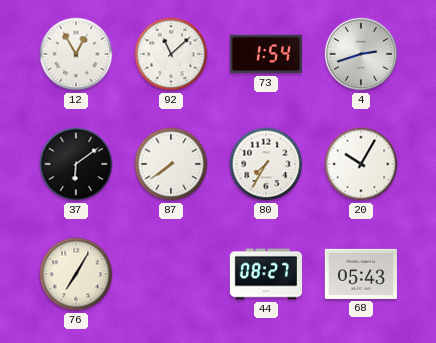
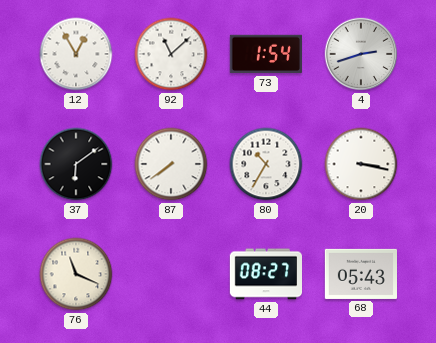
80: 7:35 -> 10:35 (266, 164)
20: 10:05 -> 3:17 (361, 164)
76: 7:05 -> 11:19 (76, 274)
